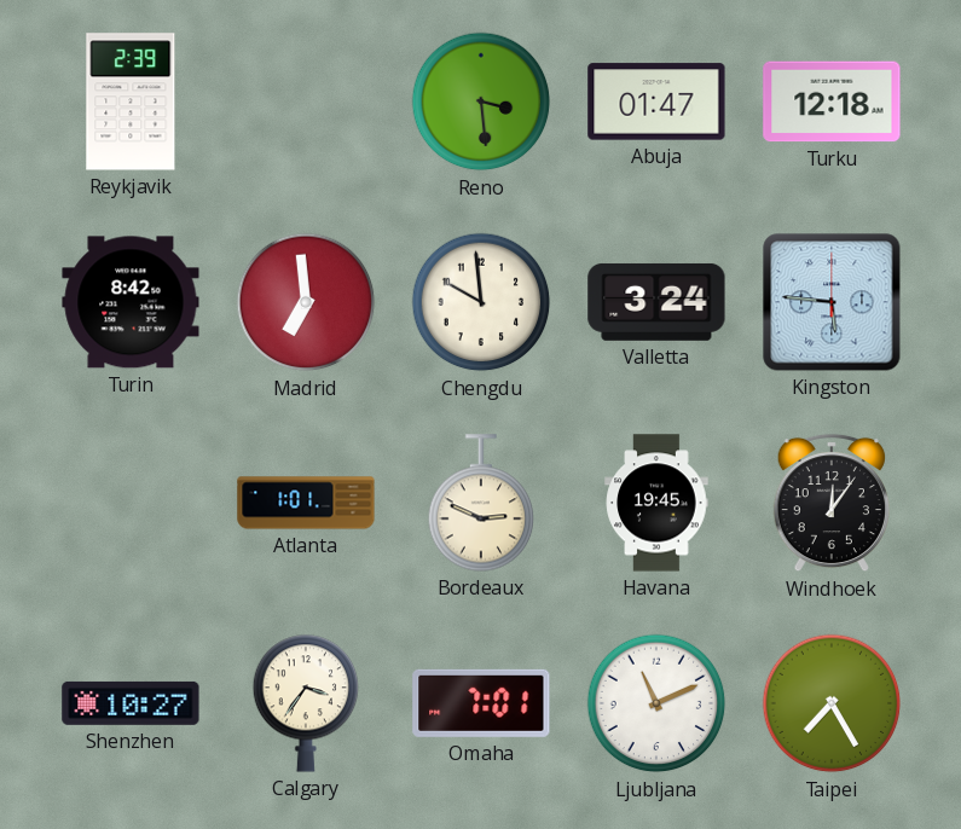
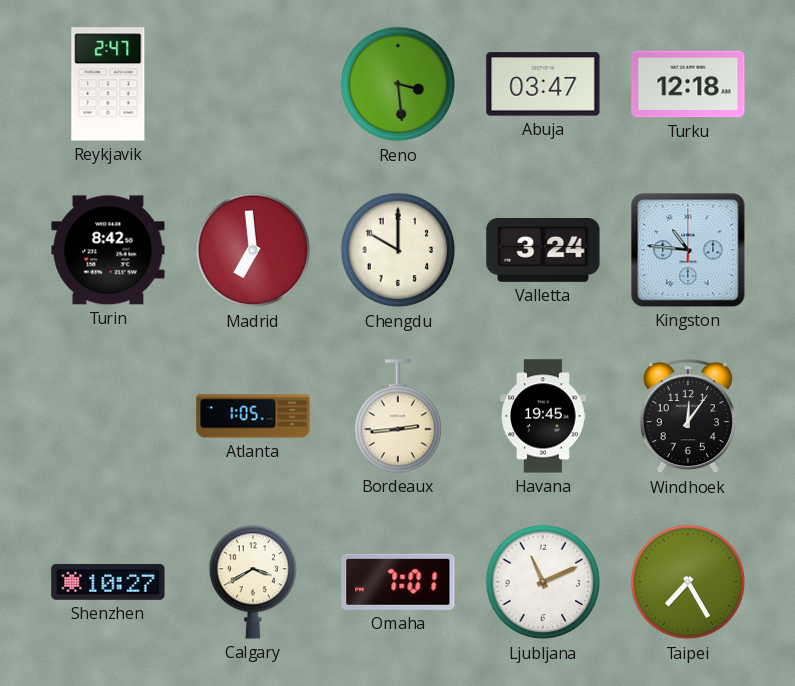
Reykjavik: 2:39 -> 2:47 (108, 84)
Abuja: 01:47 -> 03:47 (543, 84)
Chengdu: 9:59 -> 10:00 (398, 250)
Kingston: 5:46 -> 10:46 (688, 250)
Atlanta: 1:01 -> 1:05 (253, 416)
Bordeaux: 2:49 -> 2:44 (398, 416)
Calgary: 3:36 -> 3:40 (253, 582)
